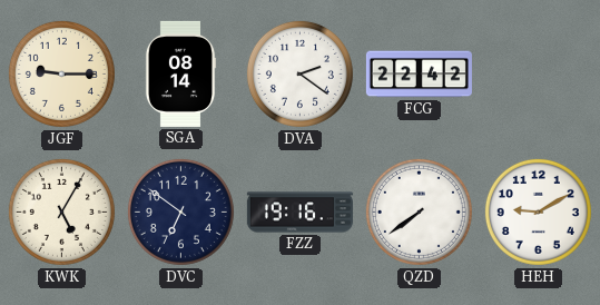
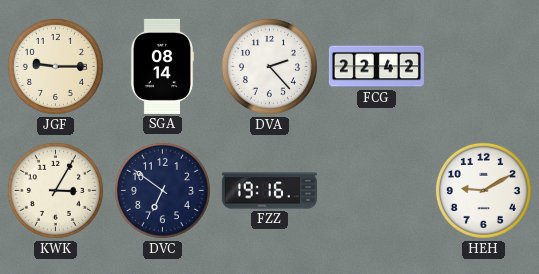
DVA: 2:21 -> 2:23 (269, 66)
KWK: 5:05 -> 3:05 (55, 190)
QZD: 7:39 -> none (419, 211)
